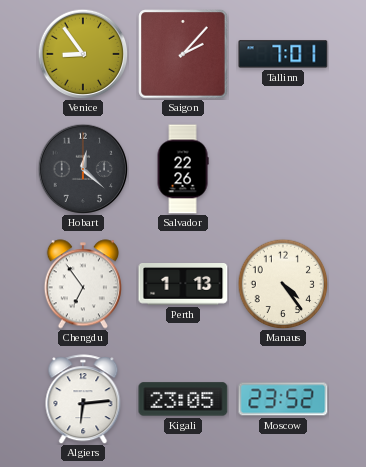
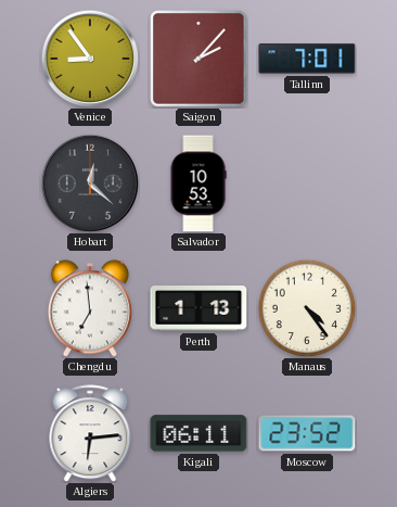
Salvador: 22:26 -> 10:53 (198, 183)
Chengdu: 6:54 -> 6:59 (90, 308)
Kigali: 23:05 -> 06:11 (198, 433)
